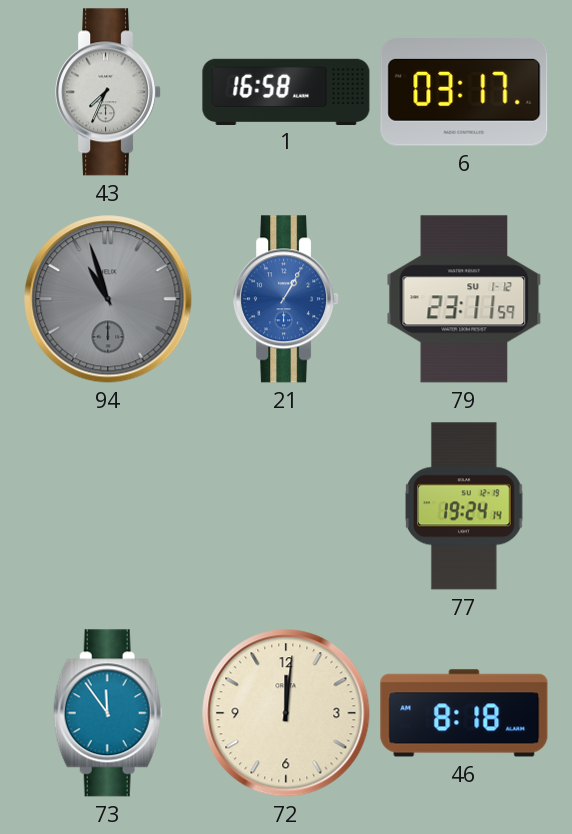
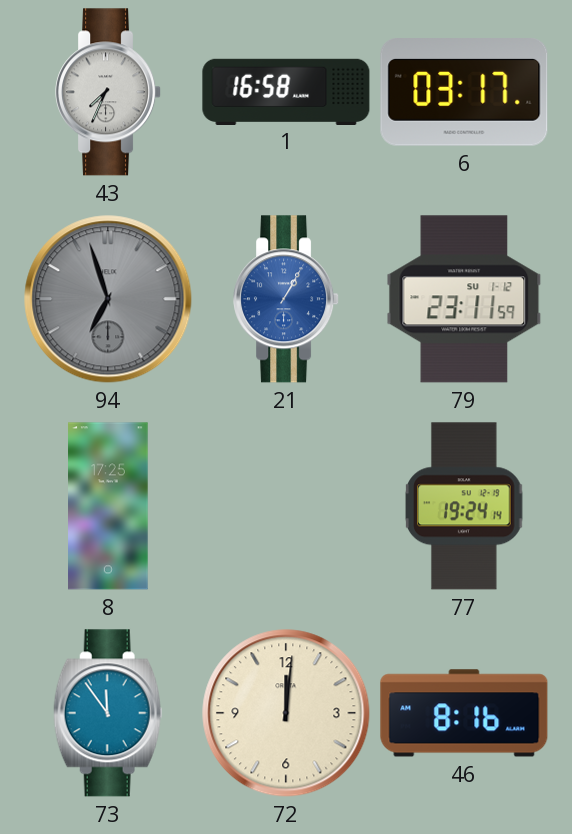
94: 10:57 -> 6:57 (108, 299)
8: none -> 17:25 (108, 506)
46: 8:18 -> 8:16 (464, 713)
